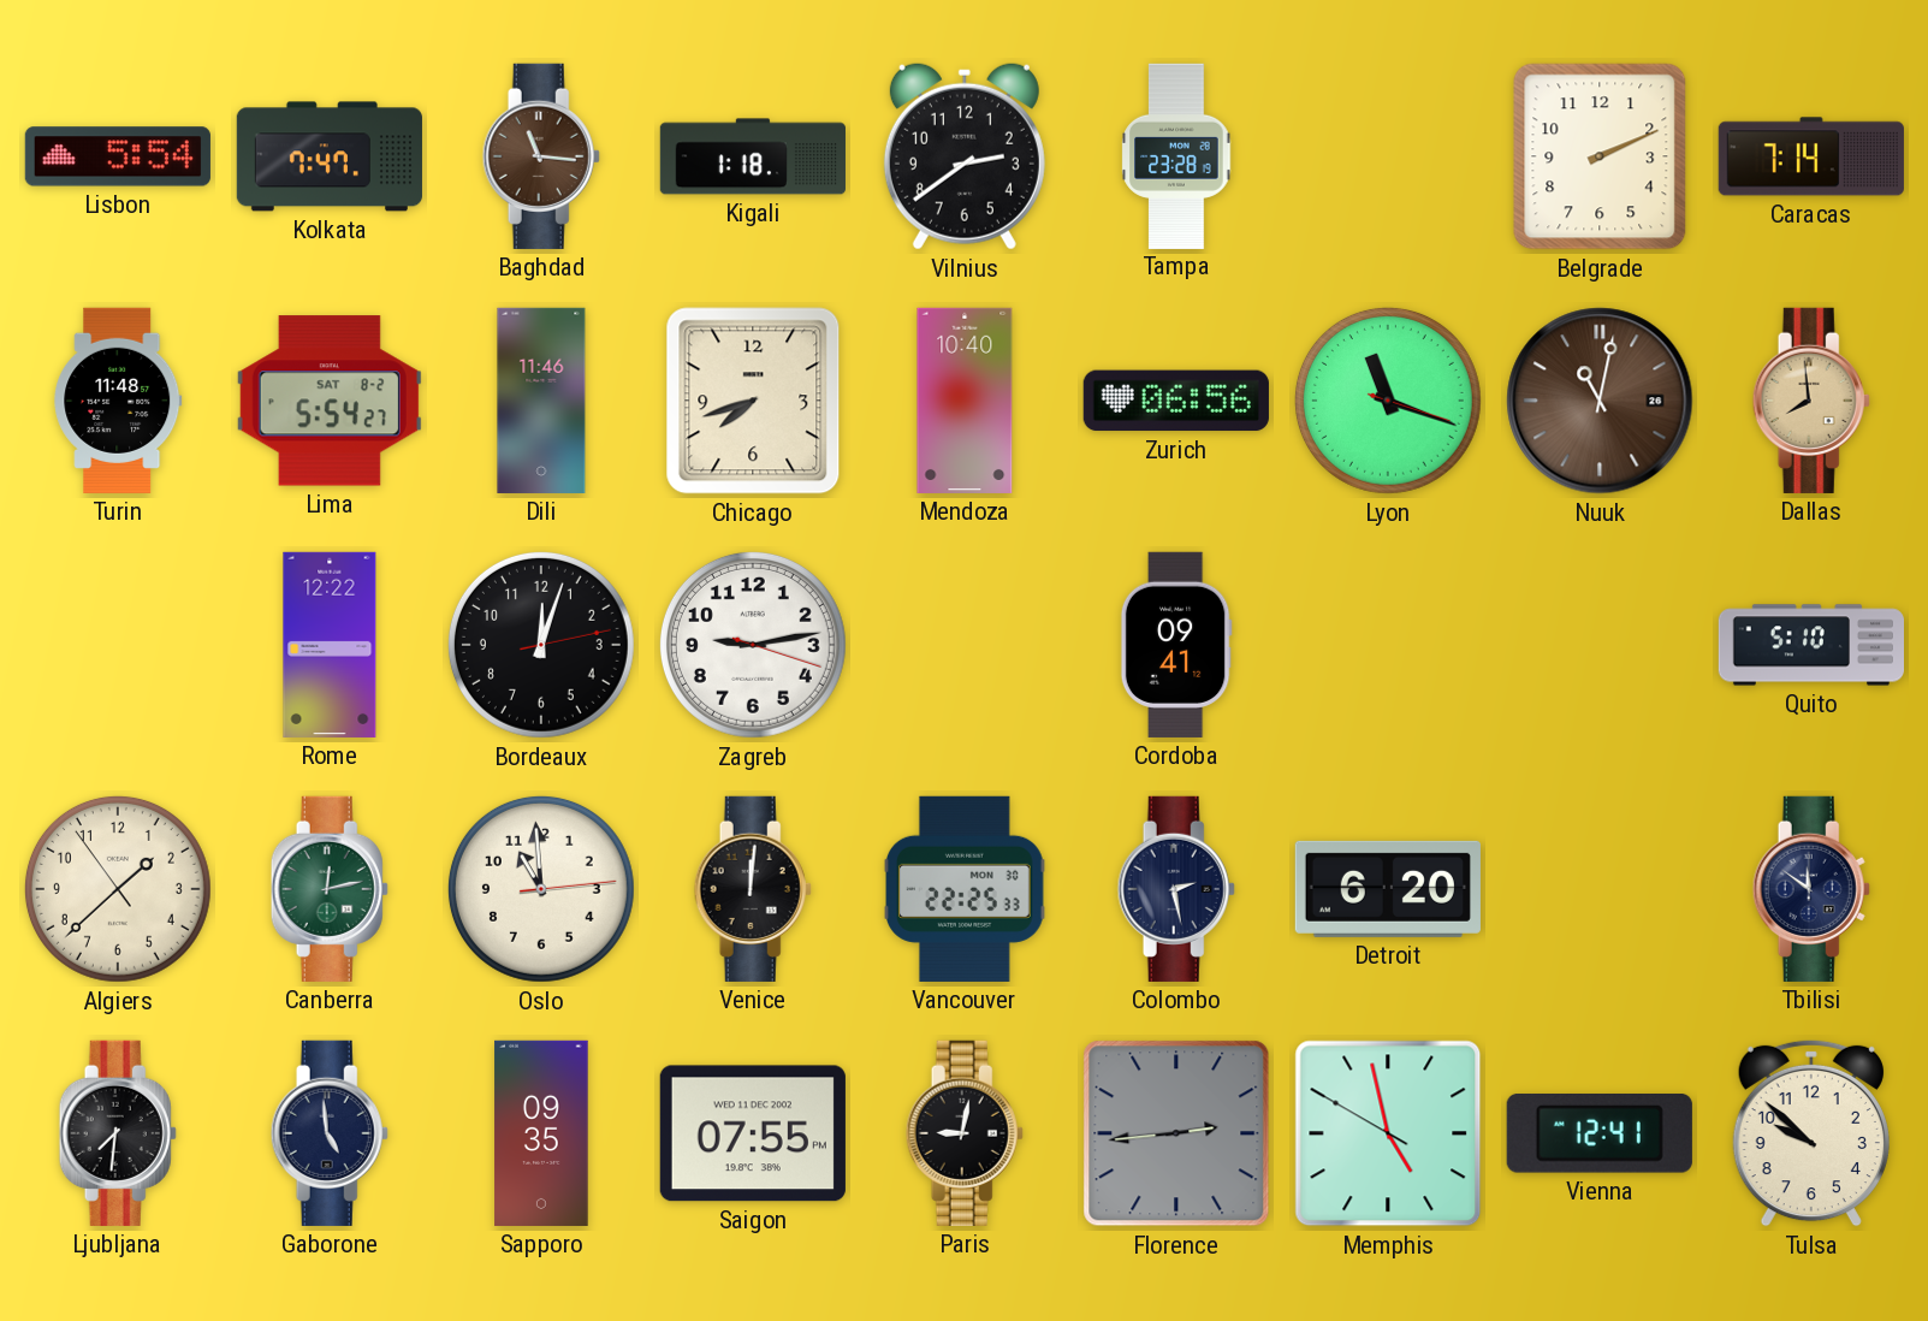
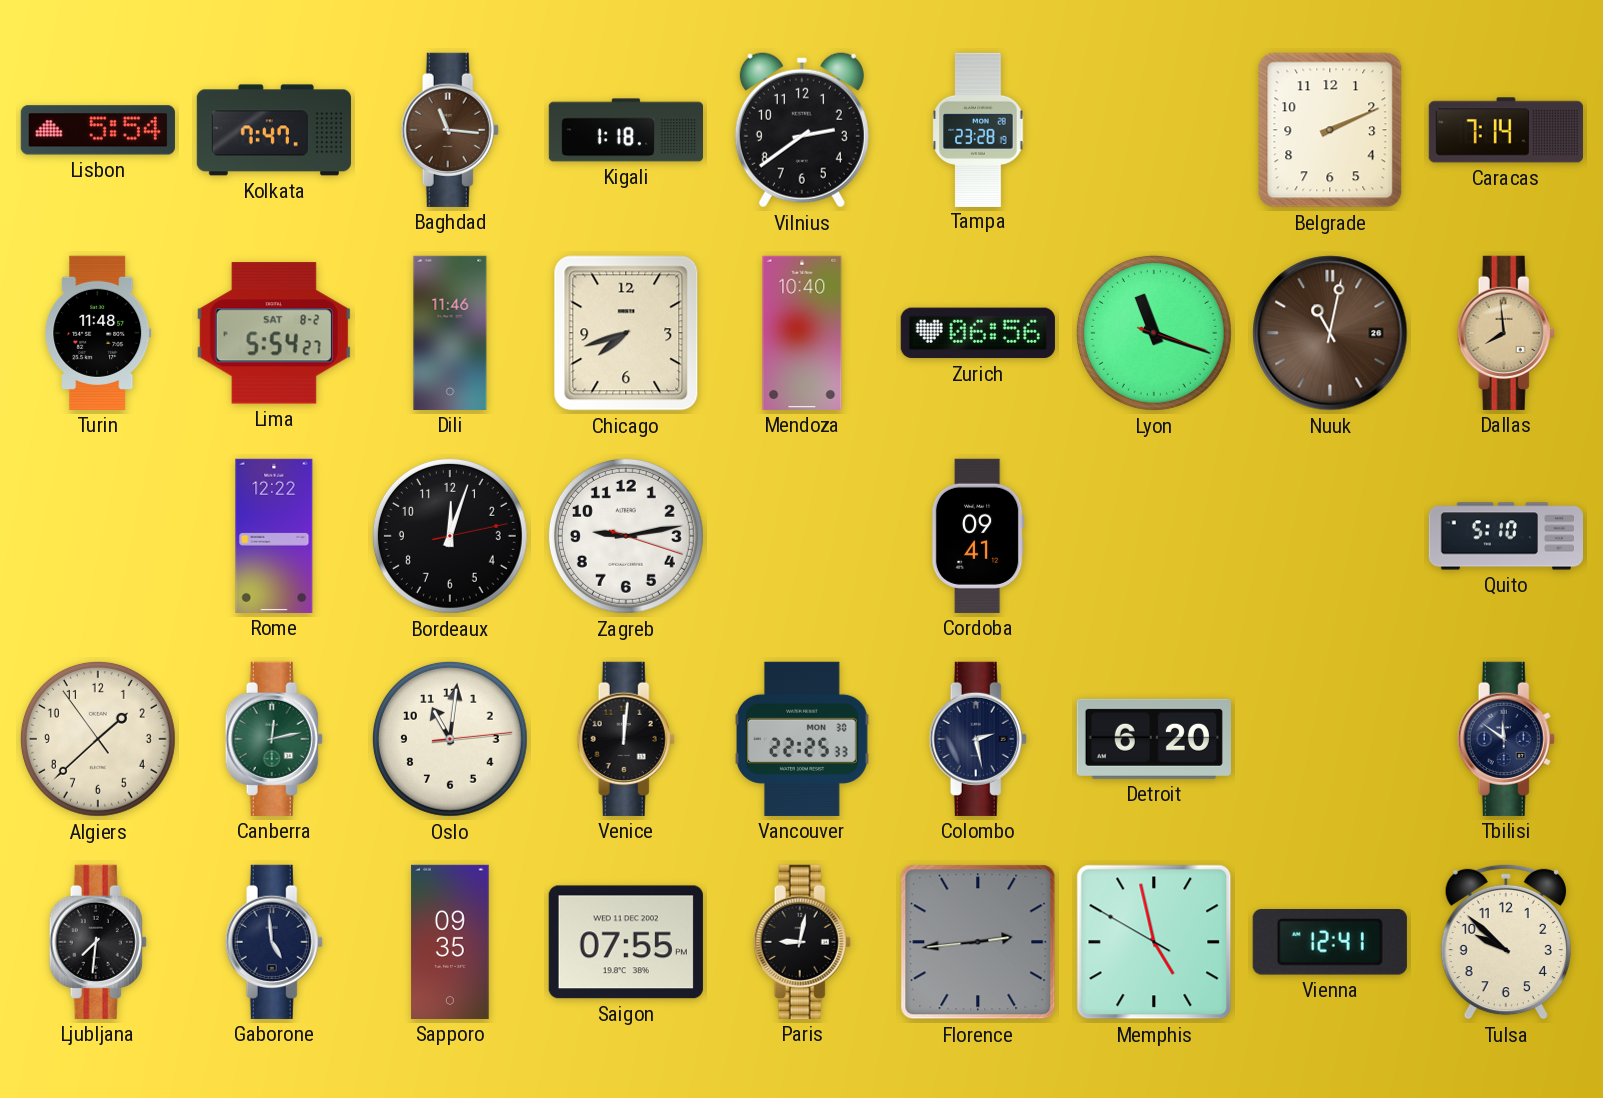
Oslo: 10:59 -> 11:01 (450, 739)
